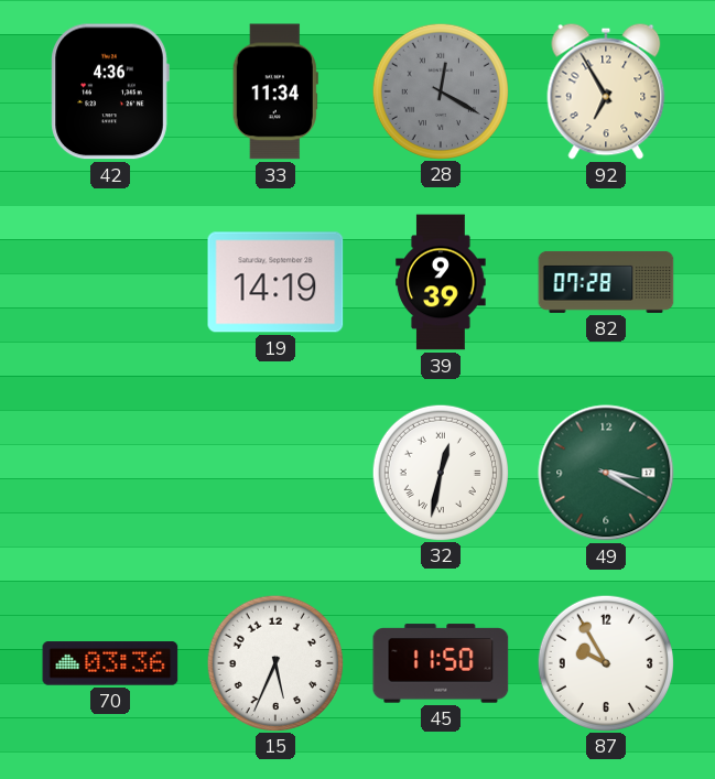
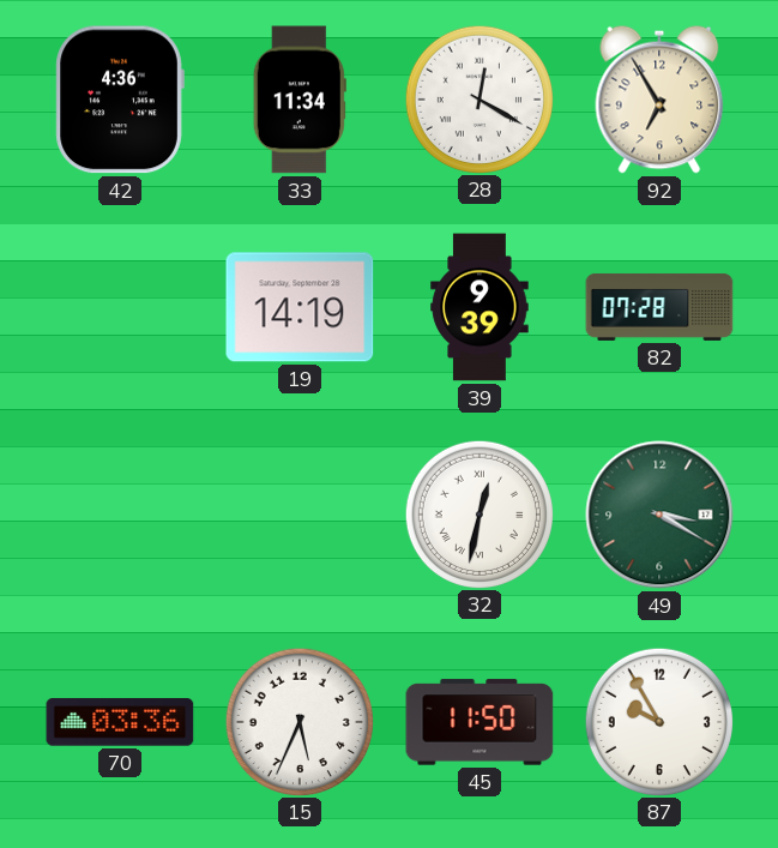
28 dial: grey -> white (478, 98)
